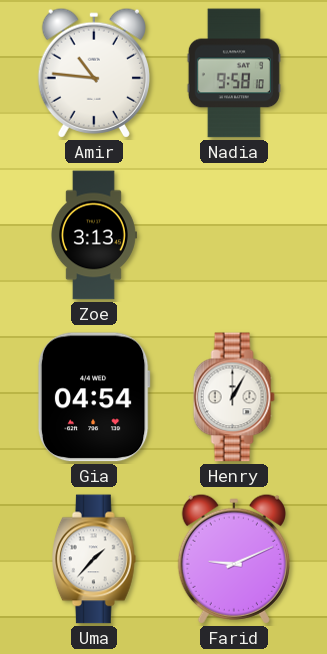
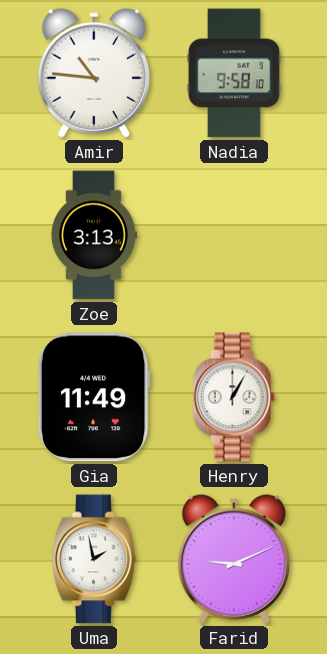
Gia: 04:54 -> 11:49 (94, 397)
Uma: 1:37 -> 1:58 (95, 559)
